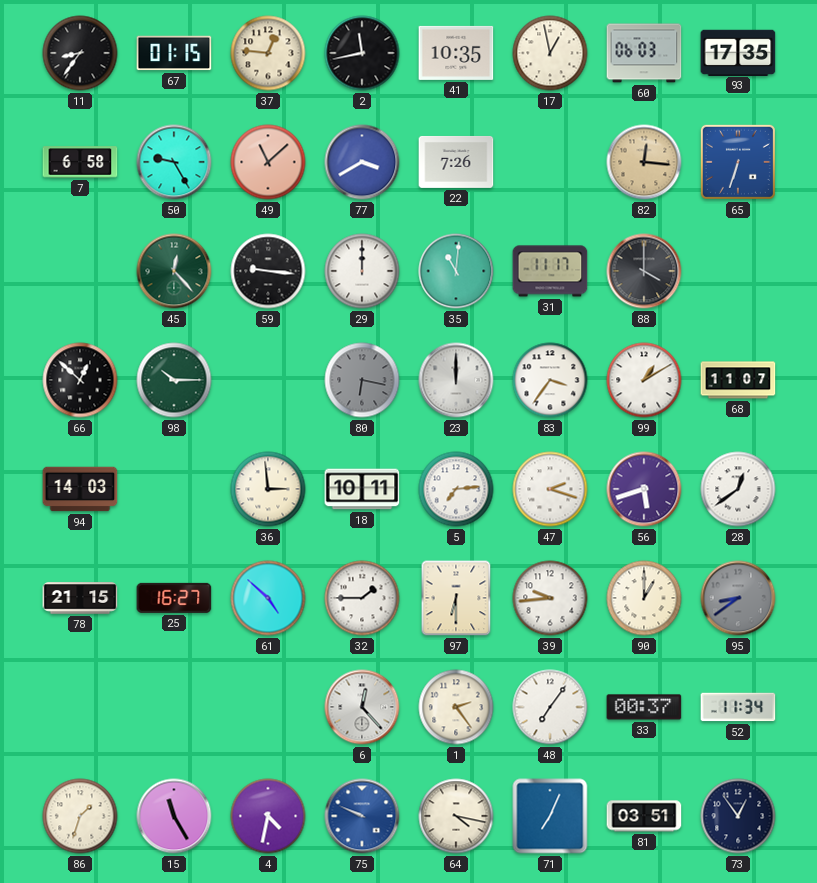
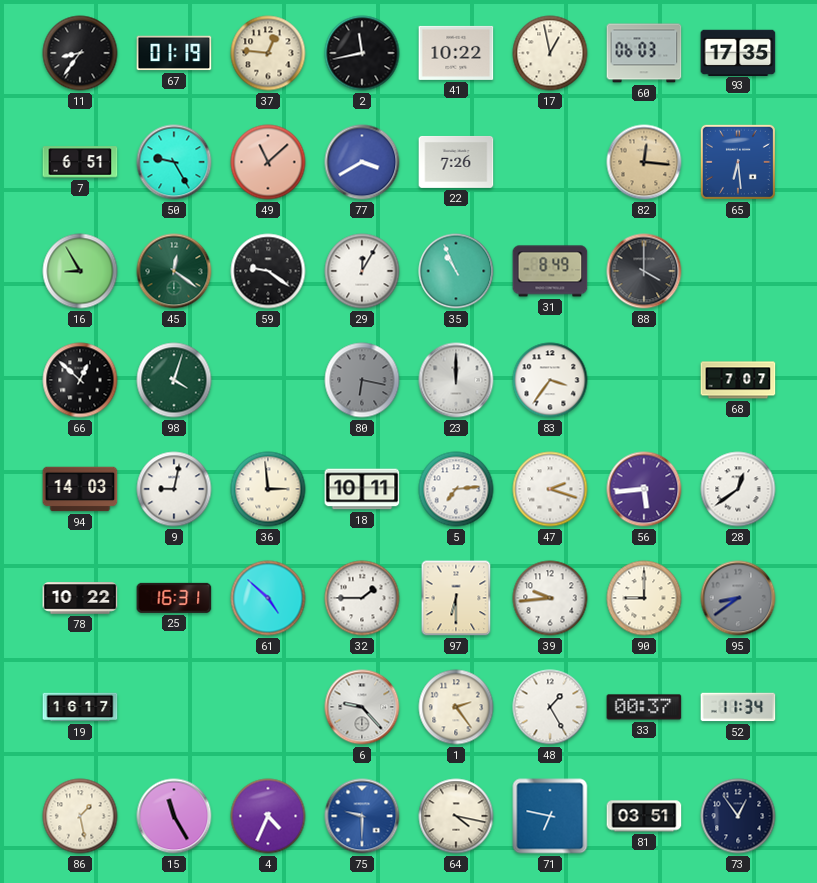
67: 01:15 -> 01:19 (174, 53)
41: 10:35 -> 10:22 (456, 53)
7: 6:58 -> 6:51 (80, 162)
65: 6:33 -> 6:29 (738, 162)
16: none -> 8:55 (80, 271)
45: 12:23 -> 12:21 (174, 271)
59: 9:16 -> 9:21 (268, 271)
29: 12:00 -> 12:05 (362, 271)
35: 11:01 -> 10:56 (456, 271)
31: 11:17 -> 8:49 (550, 271)
98: 10:15 -> 4:03 (174, 380)
99: 1:10 -> none (644, 380)
68: 11:07 -> 7:07 (738, 380)
9: none -> 9:02 (174, 489)
56: 5:42 -> 5:44 (644, 489)
78: 21:15 -> 10:22 (80, 598)
25: 16:27 -> 16:31 (174, 598)
90: 1:00 -> 9:00 (644, 598)
19: none -> 16:17 (80, 707)
6: 12:23 -> 9:23 (362, 707)
48: 7:06 -> 1:25 (550, 707)
86: 1:33 -> 1:28 (80, 816)
4: 4:32 -> 4:34 (268, 816)
75: 9:49 -> 9:30 (362, 816)
71: 7:04 -> 6:47 (550, 816)
